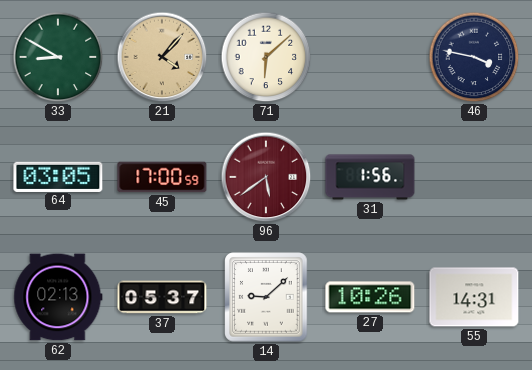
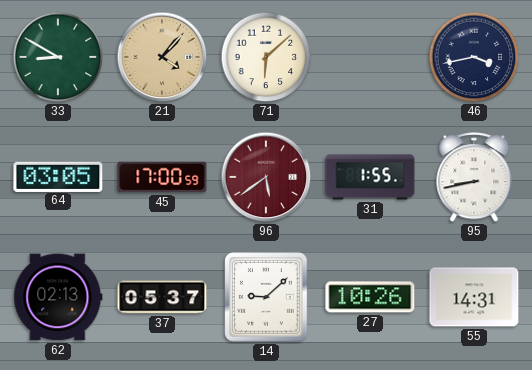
46: 3:47 -> 3:43 (474, 57)
31: 1:56 -> 1:55 (370, 177)
95: none -> 8:43 (474, 178)
